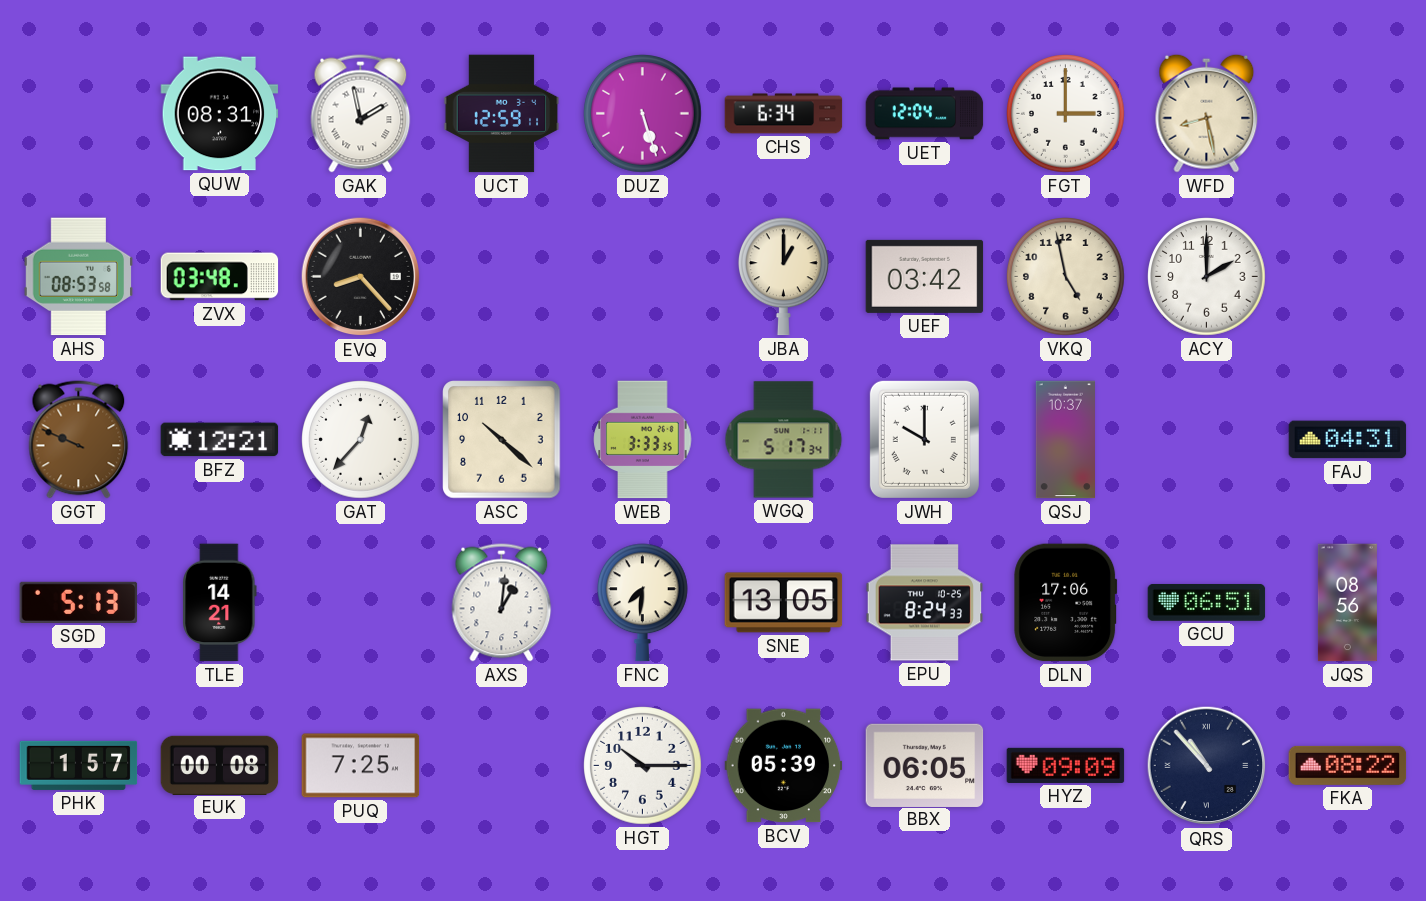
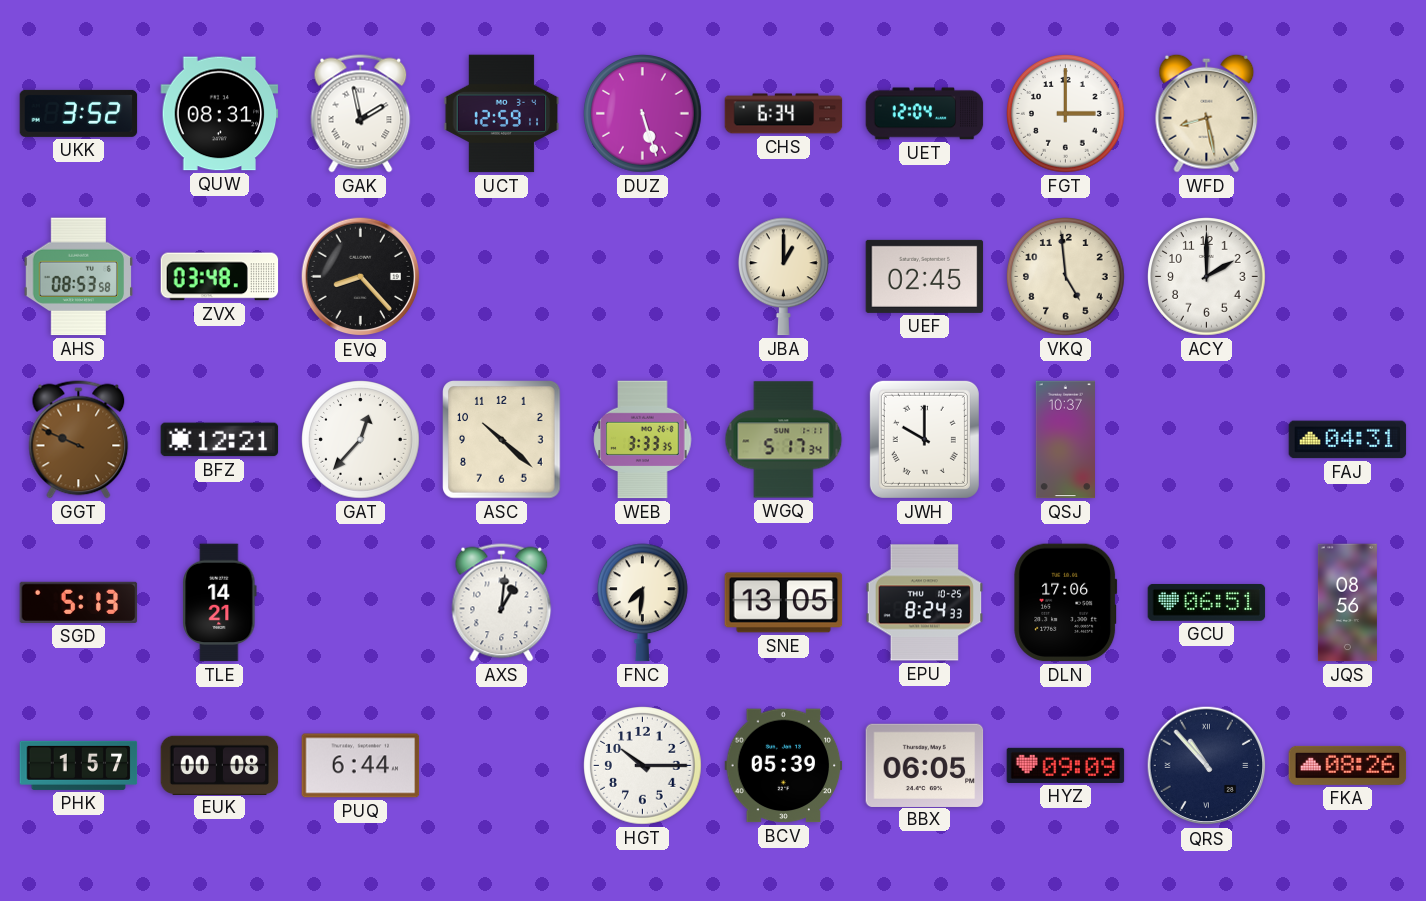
UKK: none -> 3:52 (79, 113)
UEF: 03:42 -> 02:45 (925, 276)
VKQ: 4:58 -> 4:59 (1066, 277)
PUQ: 7:25 -> 6:44 (361, 766)
FKA: 08:22 -> 08:26 (1348, 765)
